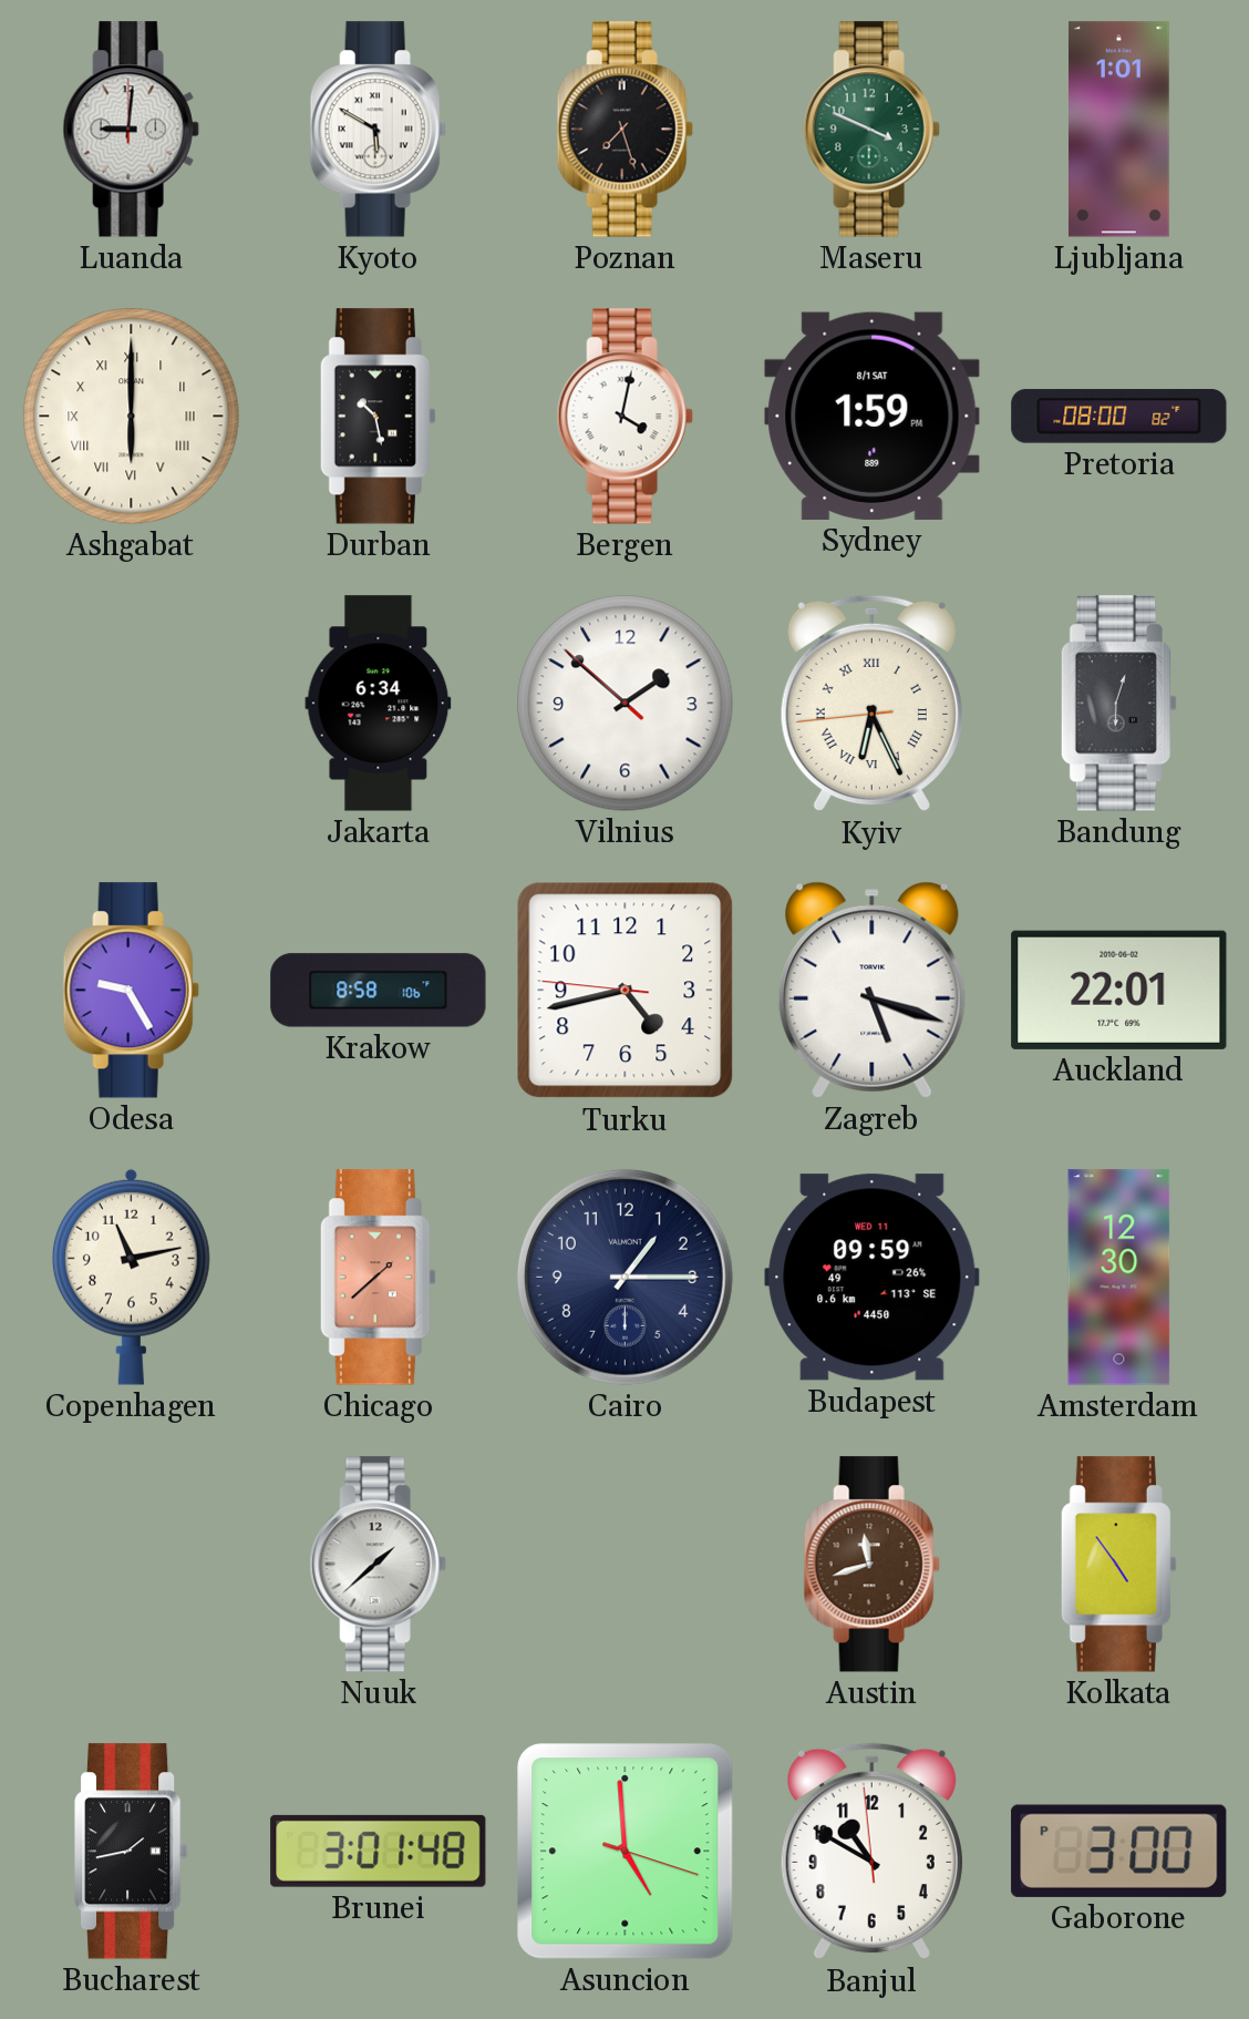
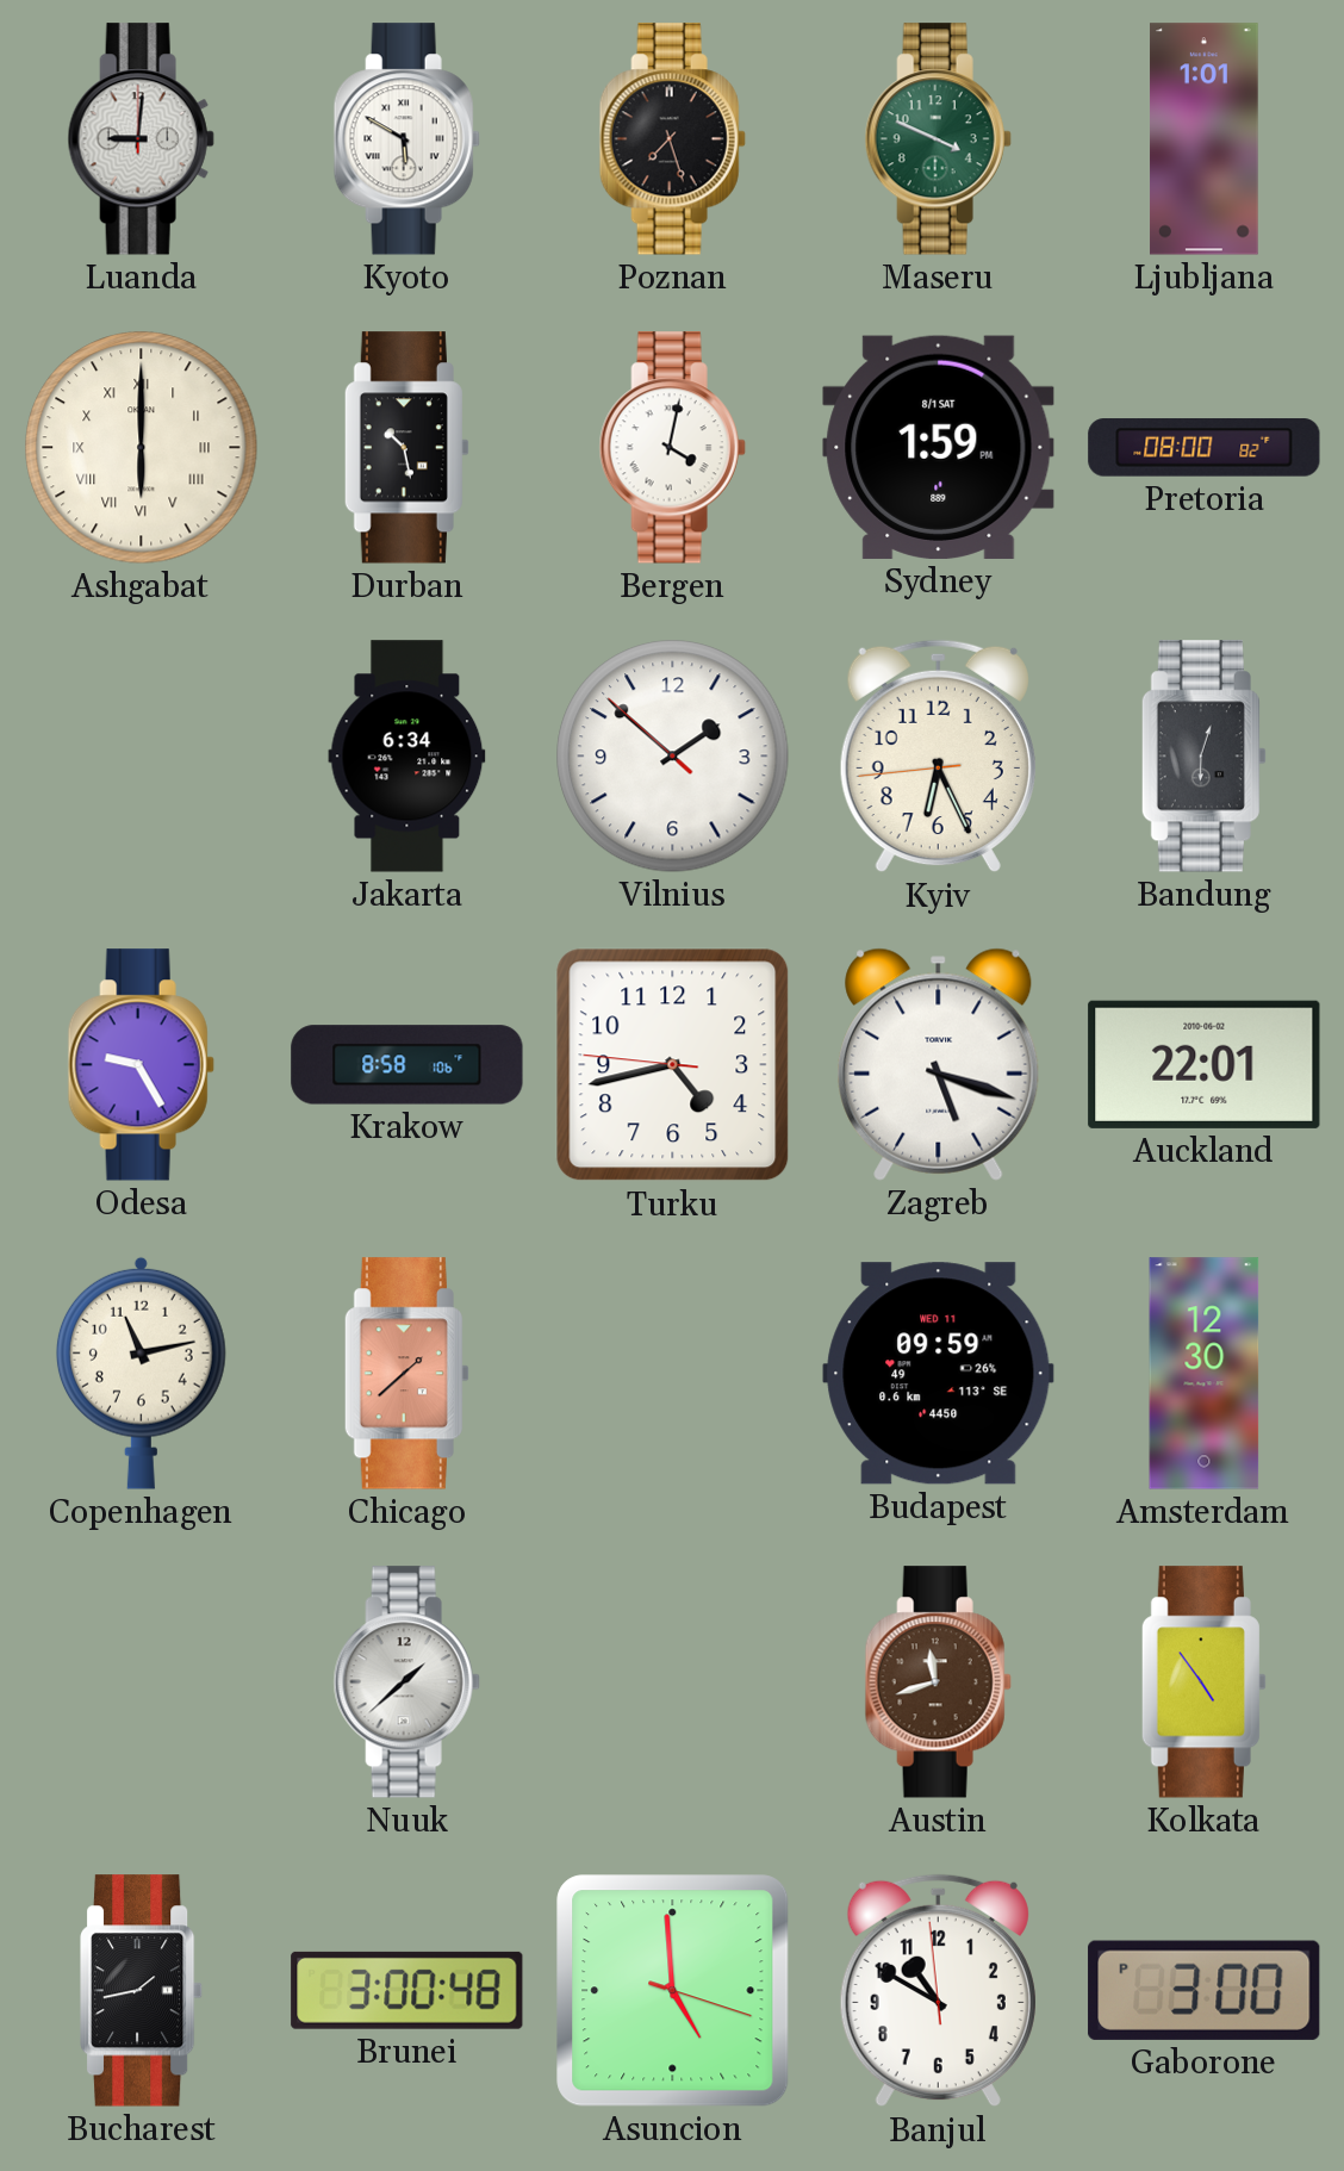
Kyiv numerals: Roman -> Arabic (938, 757)
Cairo: 1:15 -> none (624, 1277)
Brunei: 3:01 -> 3:00 (407, 1990)
